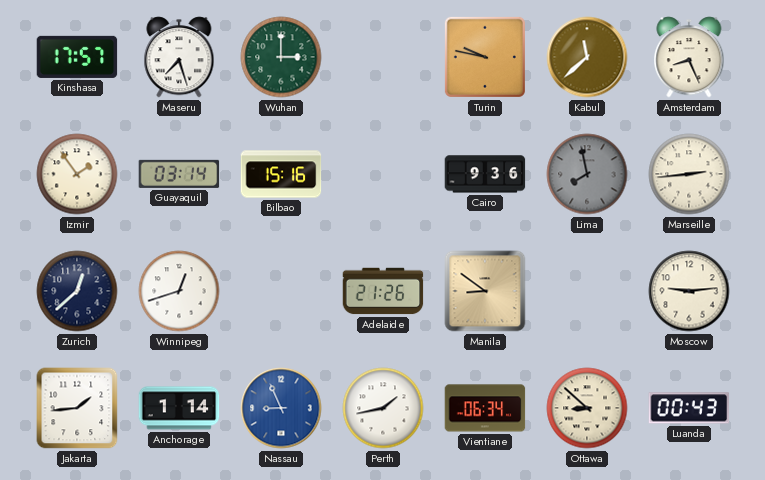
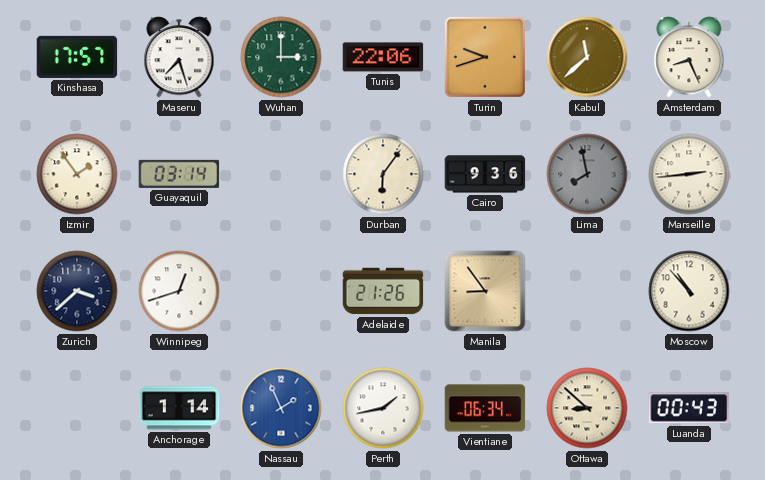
Tunis: none -> 22:06 (383, 57)
Turin: 9:47 -> 9:42 (485, 57)
Bilbao: 15:16 -> none (281, 174)
Durban: none -> 6:06 (383, 174)
Zurich: 12:38 -> 3:38 (77, 291)
Manila: 8:51 -> 8:54 (485, 291)
Moscow: 9:14 -> 10:53 (689, 291)
Jakarta: 1:44 -> none (77, 408)
Nassau: 8:56 -> 1:56 (281, 408)
